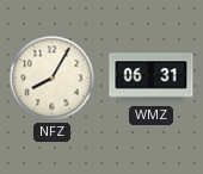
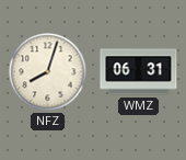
NFZ: 8:05 -> 8:03 (48, 72)
